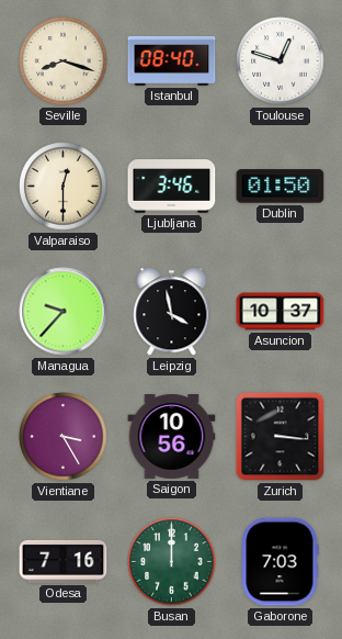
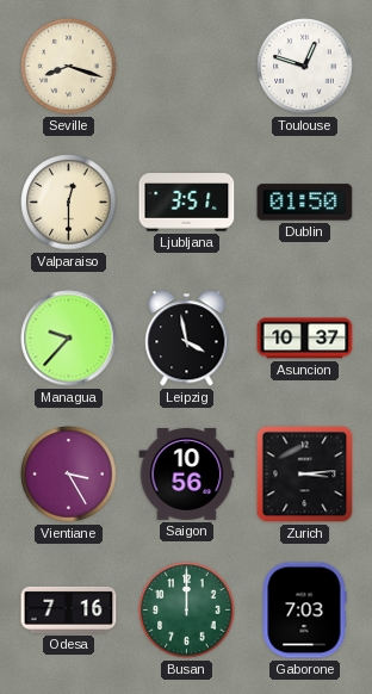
Istanbul: 08:40 -> none (172, 60)
Ljubljana: 3:46 -> 3:51 (187, 203)
Zurich: 3:16 -> 3:14 (305, 475)
